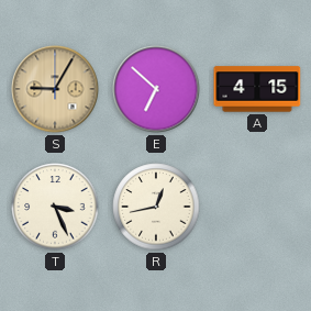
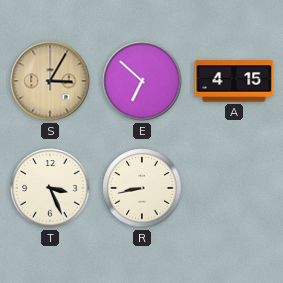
S: 9:05 -> 3:05 (50, 81)
R: 12:43 -> 8:43 (142, 188)
